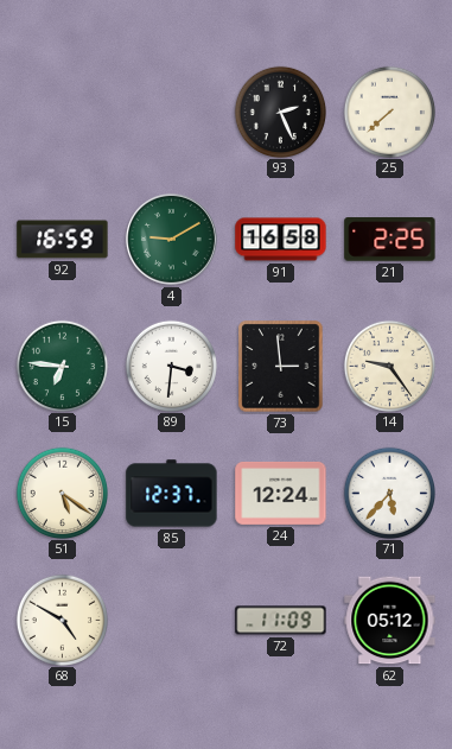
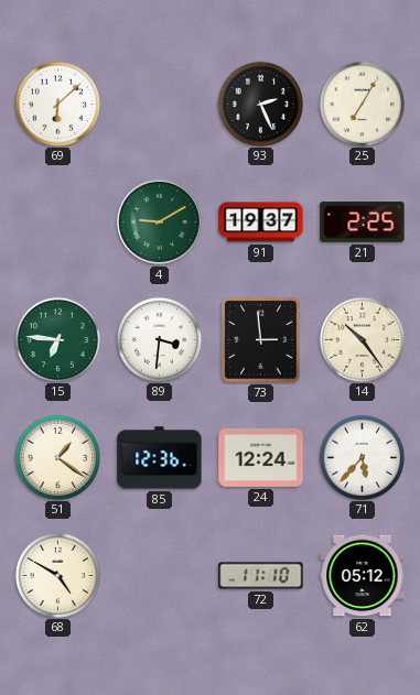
69: none -> 6:08 (57, 104)
25: 7:38 -> 7:05 (362, 104)
92: 16:59 -> none (63, 240)
91: 16:58 -> 19:37 (261, 222)
14: 9:24 -> 10:24 (362, 339)
51: 5:21 -> 1:21 (57, 457)
85: 12:37 -> 12:36 (160, 458)
72: 11:09 -> 11:10 (261, 576)
